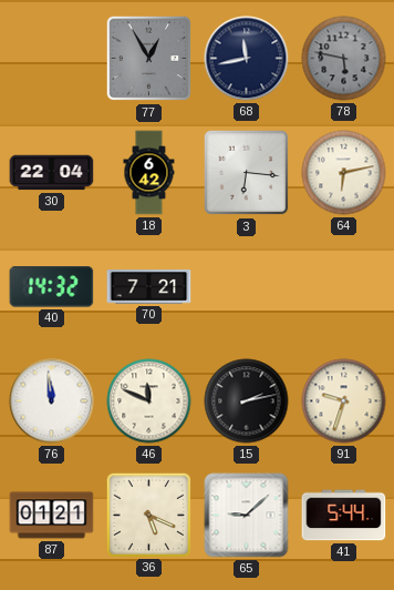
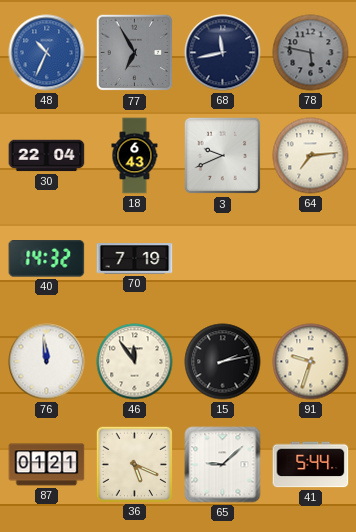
48: none -> 10:34 (47, 53)
77: 12:55 -> 6:55 (135, 53)
18: 6:42 -> 6:43 (135, 156)
3: 6:16 -> 9:41 (223, 156)
64: 6:13 -> 7:14 (311, 156)
70: 7:21 -> 7:19 (135, 259)
46: 11:49 -> 11:54 (135, 362)
